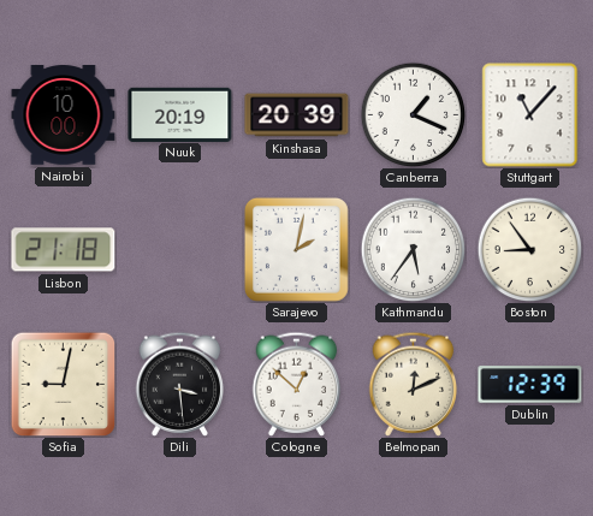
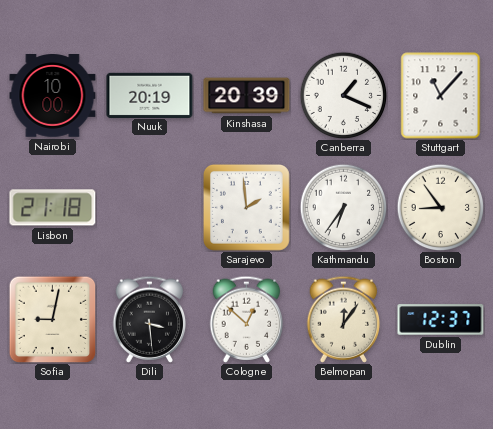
Sarajevo: 2:02 -> 1:59 (246, 207)
Kathmandu: 5:36 -> 6:36 (343, 207)
Belmopan: 12:11 -> 12:06 (344, 319)
Dublin: 12:39 -> 12:37 (441, 320)
